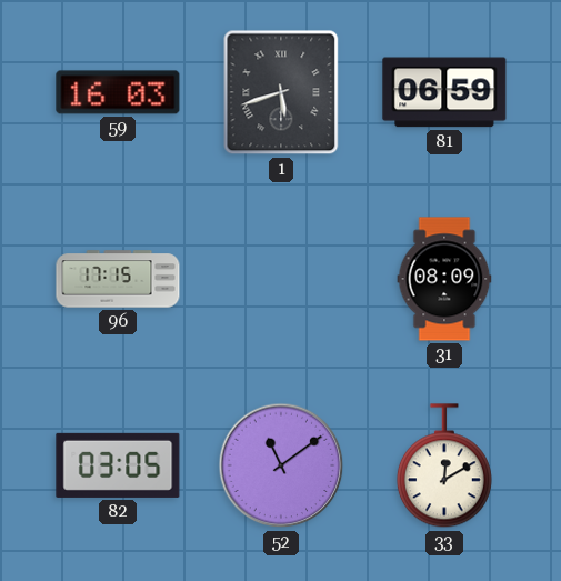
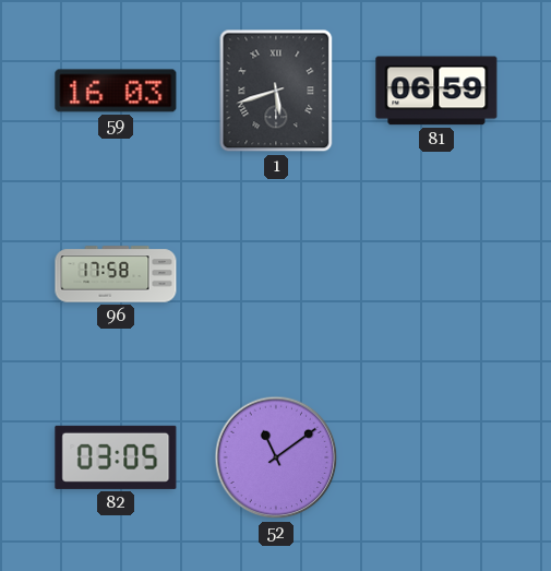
96: 17:15 -> 17:58 (116, 274)
31: 08:09 -> none (444, 279)
33: 12:10 -> none (444, 467)
